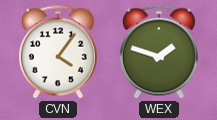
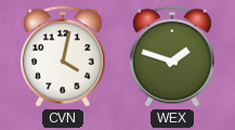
CVN: 4:06 -> 4:02 (63, 56)
